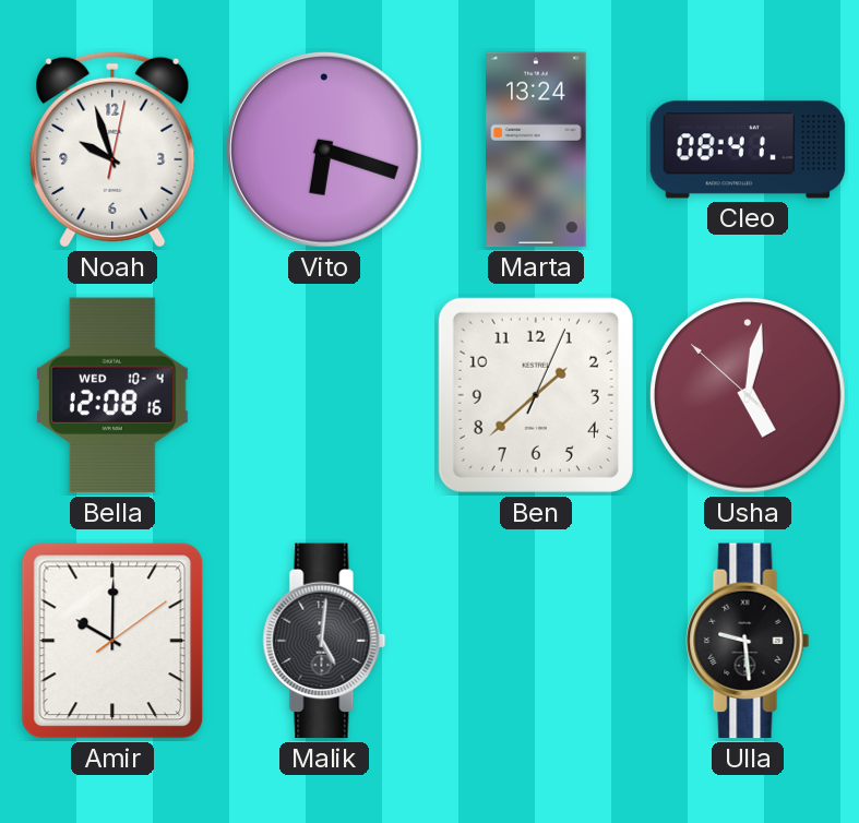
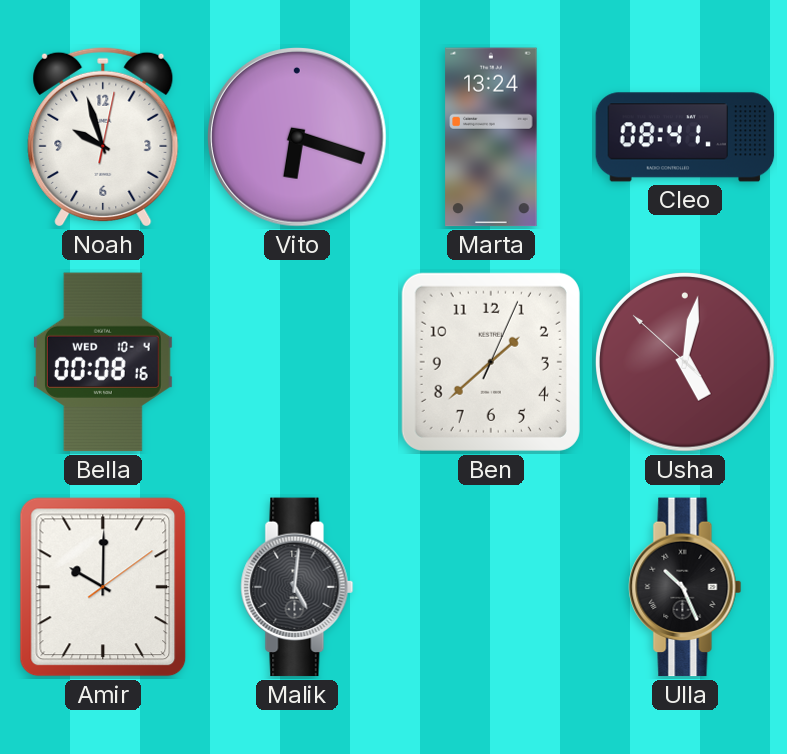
Bella: 12:08 -> 00:08 (103, 362)
Ulla: 9:29 -> 10:26 (685, 587)
